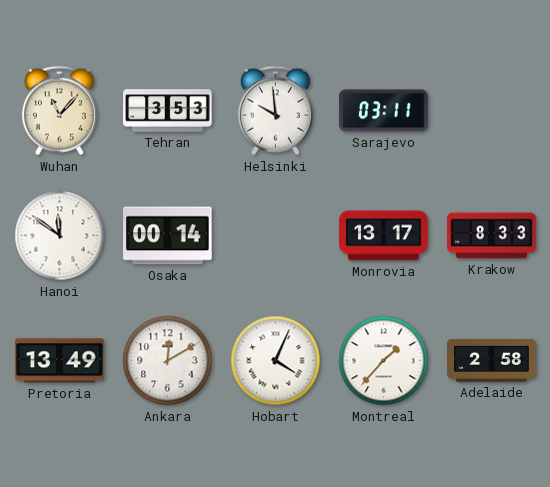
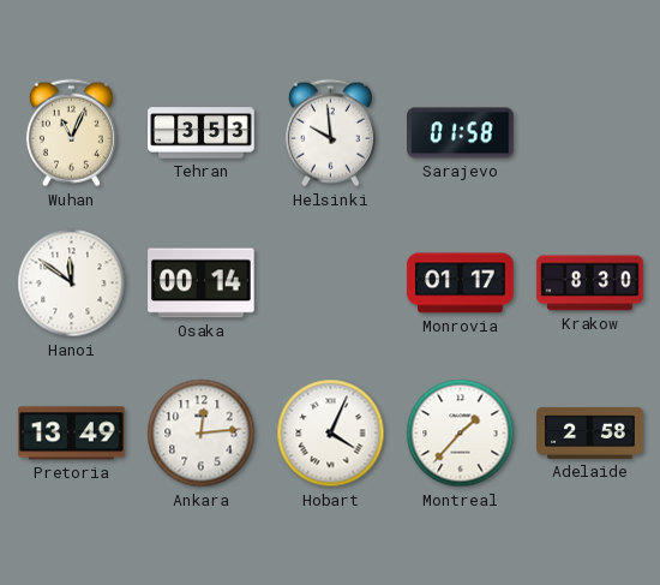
Wuhan: 11:07 -> 11:04 (71, 133)
Sarajevo: 03:11 -> 01:58 (461, 133)
Monrovia: 13:17 -> 01:17 (461, 283)
Krakow: 8:33 -> 8:30 (590, 283)
Ankara: 12:10 -> 12:14 (202, 434)
